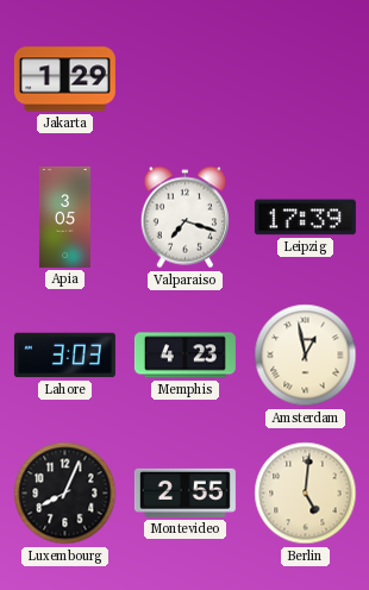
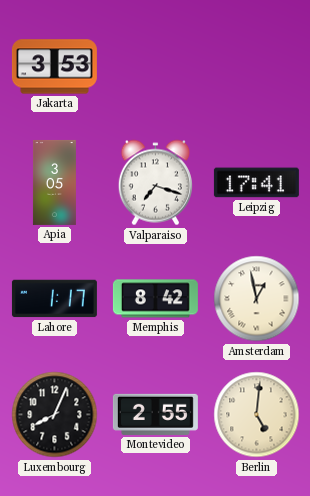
Jakarta: 1:29 -> 3:53 (54, 67)
Leipzig: 17:39 -> 17:41 (256, 183)
Lahore: 3:03 -> 1:17 (54, 299)
Memphis: 4:23 -> 8:42 (155, 299)
